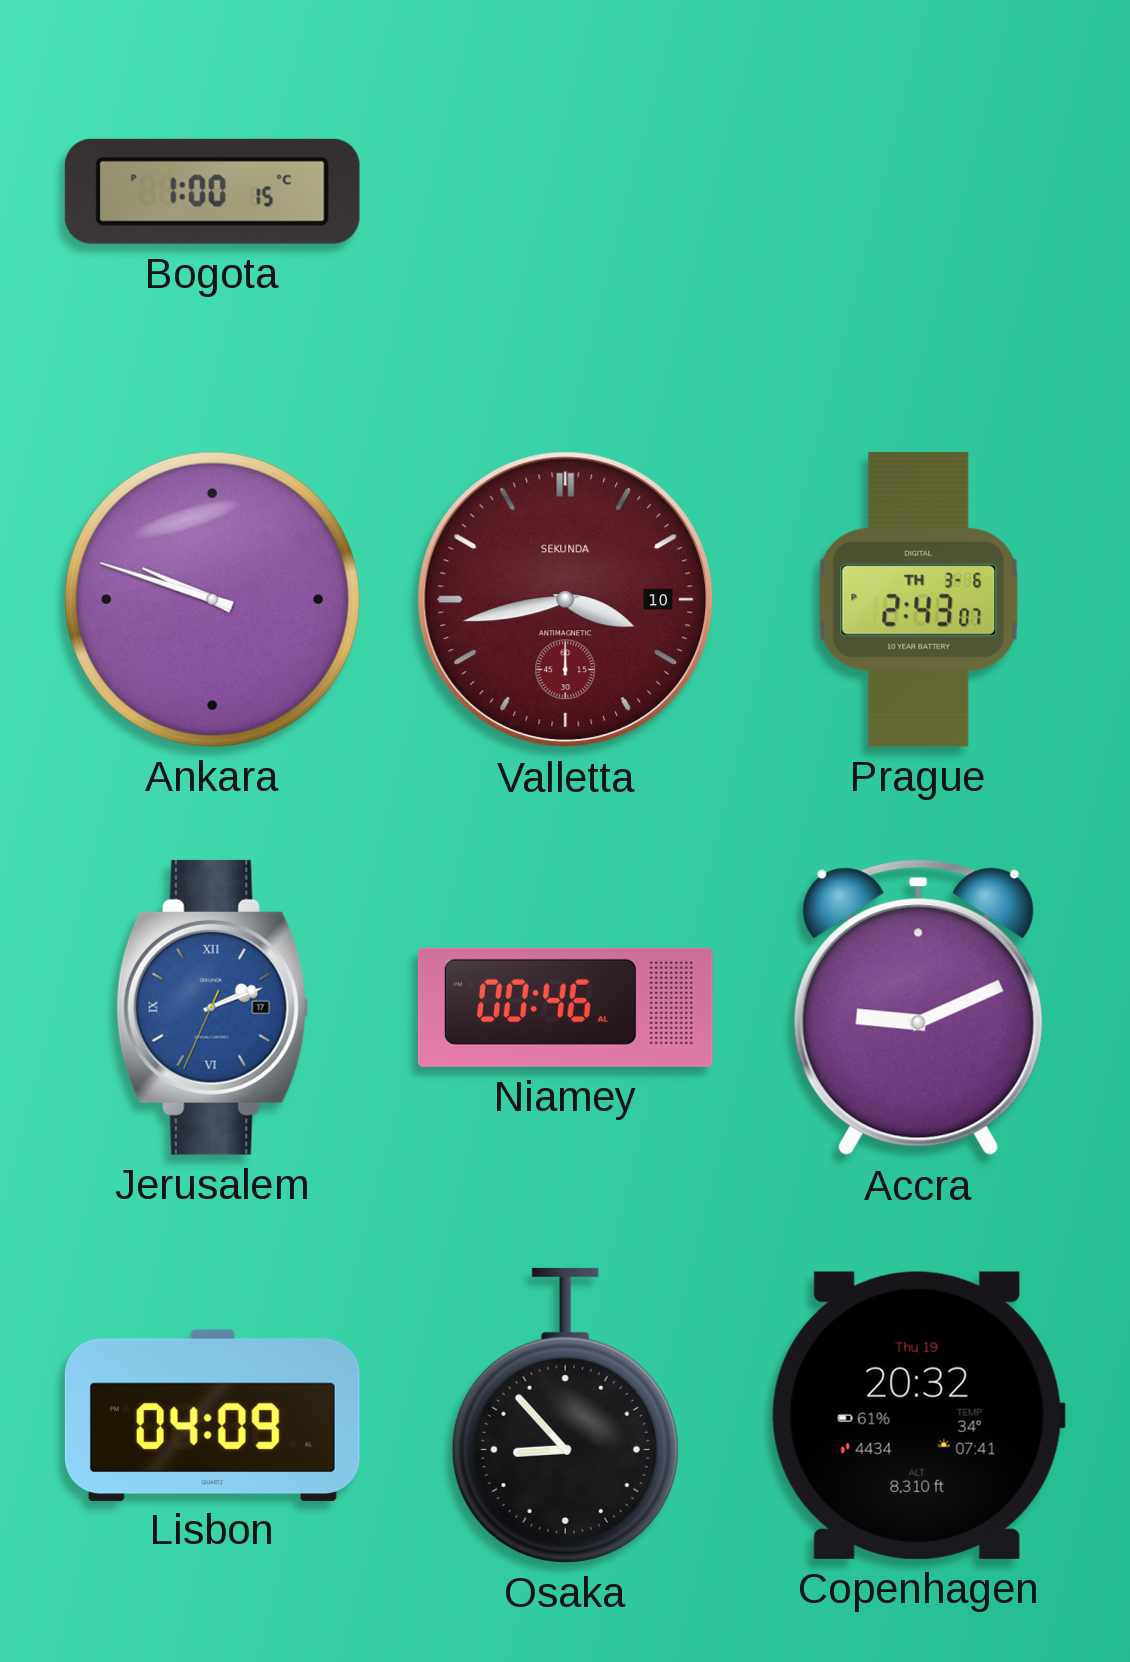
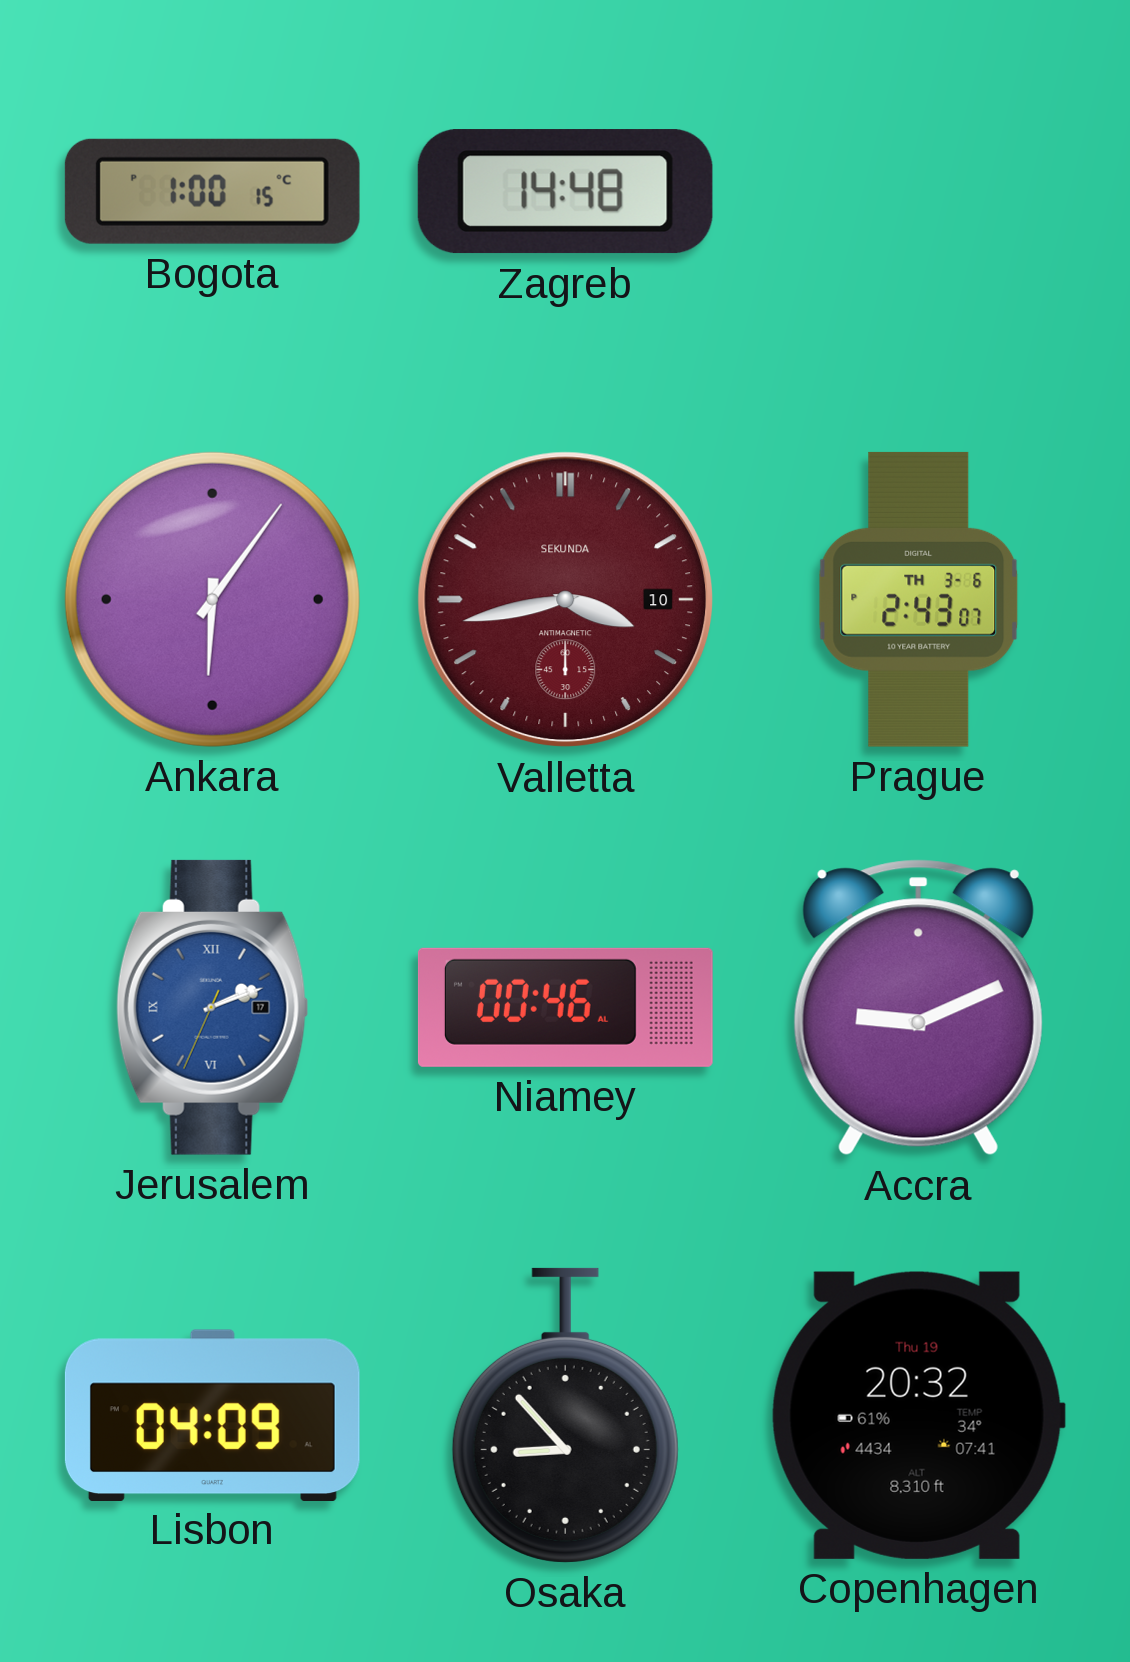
Zagreb: none -> 14:48 (565, 192)
Ankara: 9:48 -> 6:06 (212, 599)
